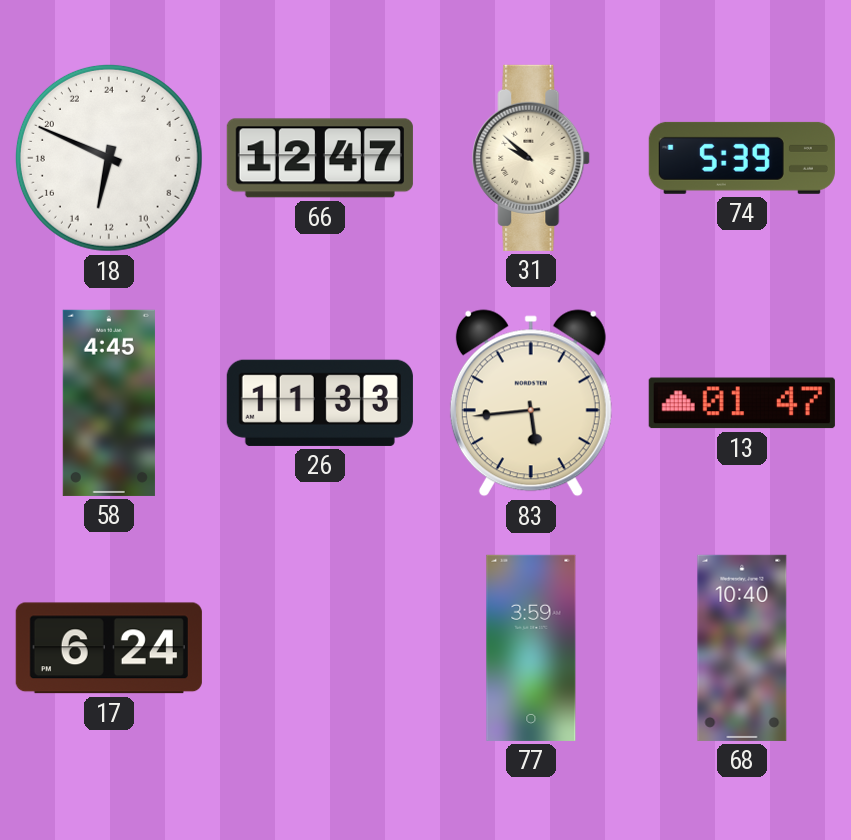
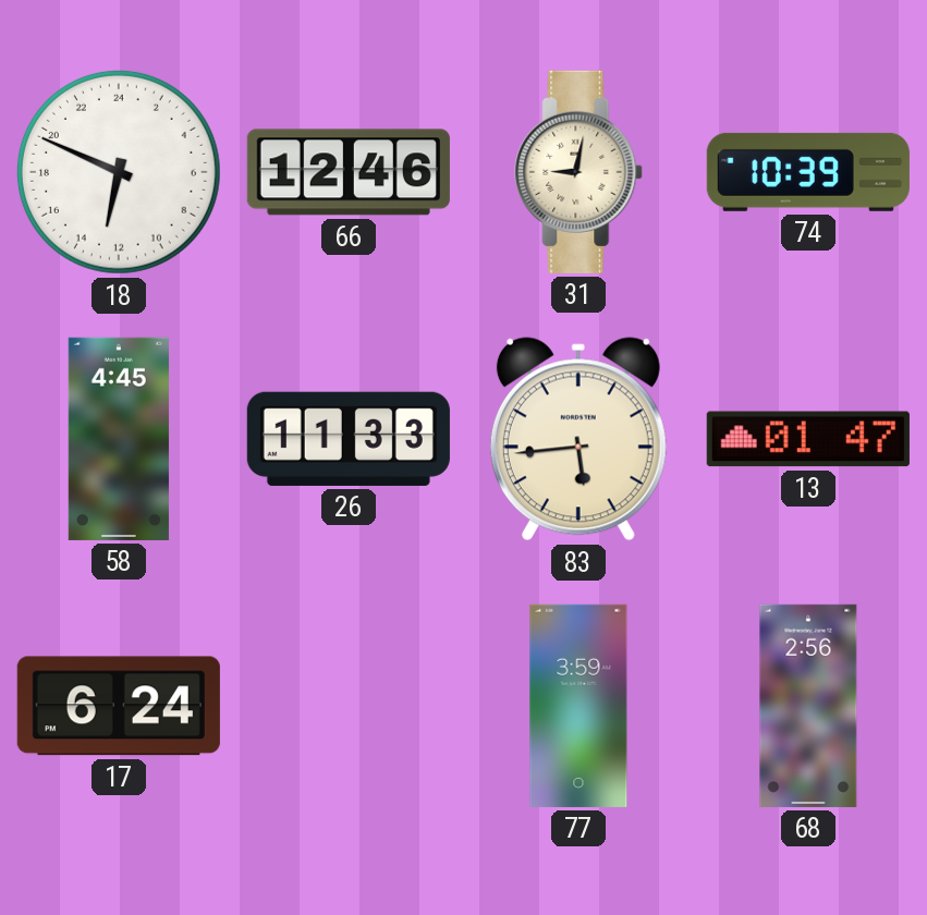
66: 12:47 -> 12:46 (349, 172)
31: 9:52 -> 9:02 (580, 172)
74: 5:39 -> 10:39 (808, 172)
68: 10:40 -> 2:56 (808, 706)
